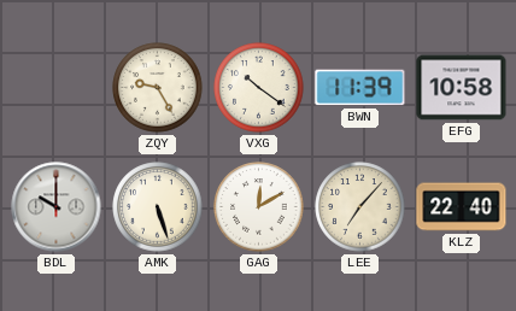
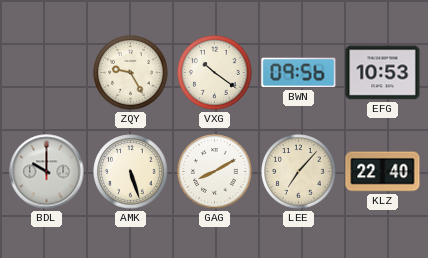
BWN: 11:39 -> 09:56 (299, 73)
EFG: 10:58 -> 10:53 (383, 73)
GAG: 12:10 -> 8:10 (215, 172)
